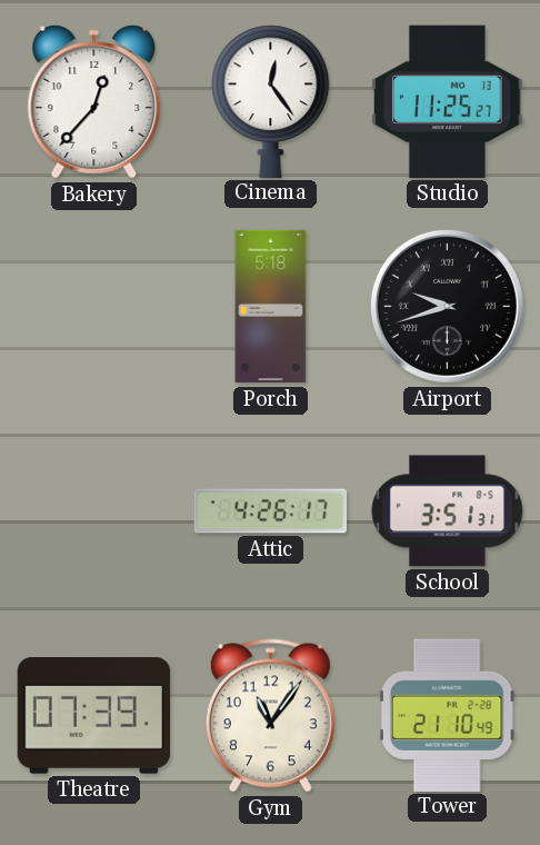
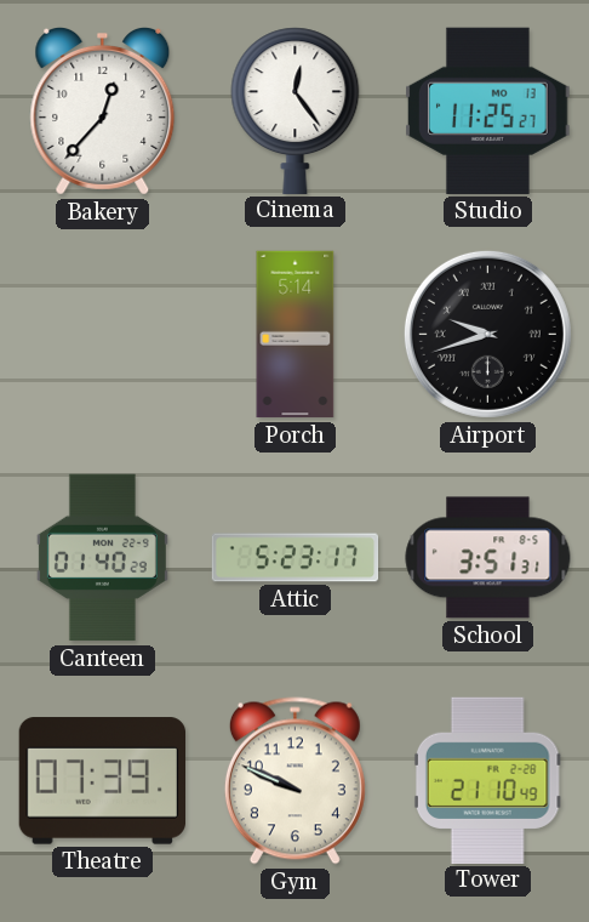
Porch: 5:18 -> 5:14 (296, 335)
Canteen: none -> 01:40 (102, 558)
Attic: 4:26 -> 5:23 (296, 558)
Gym: 11:06 -> 9:49 (294, 781)
